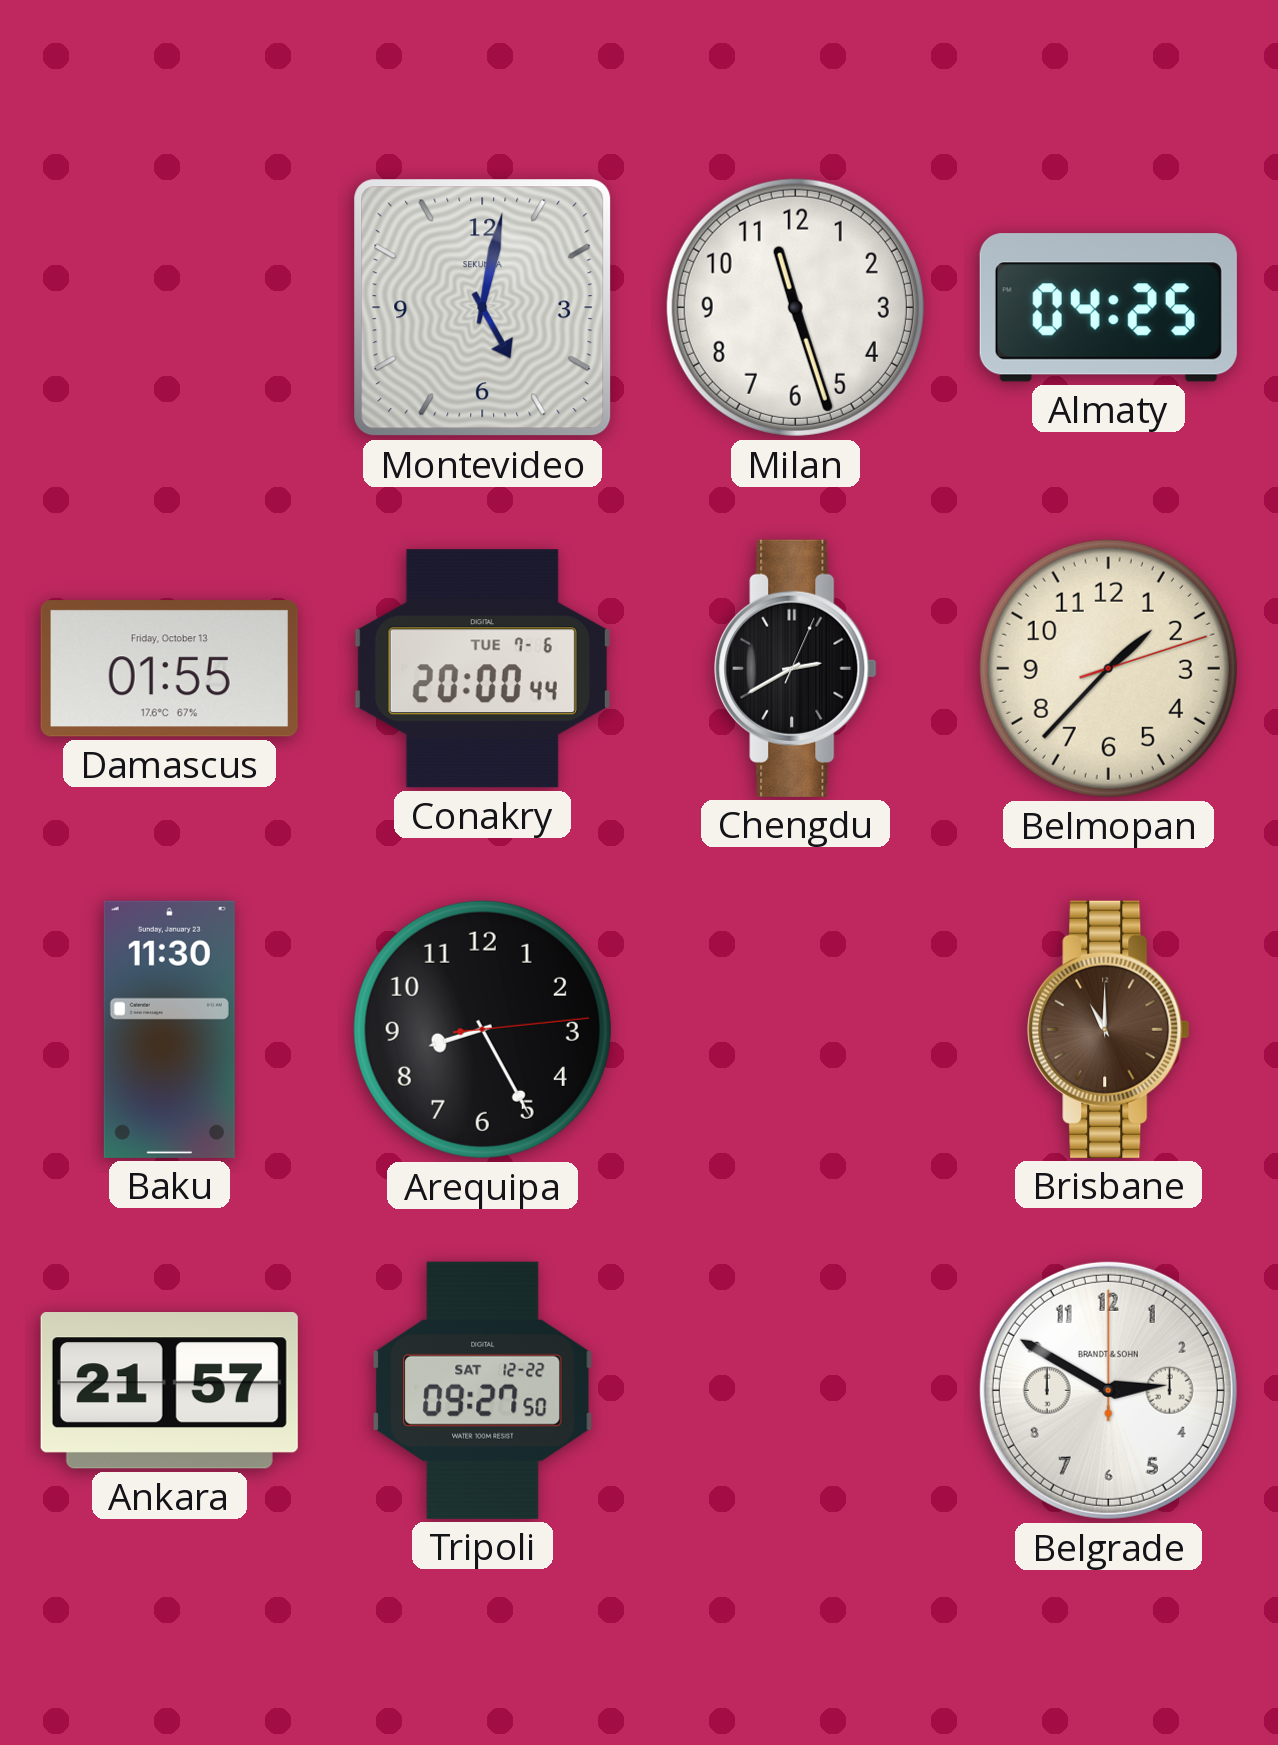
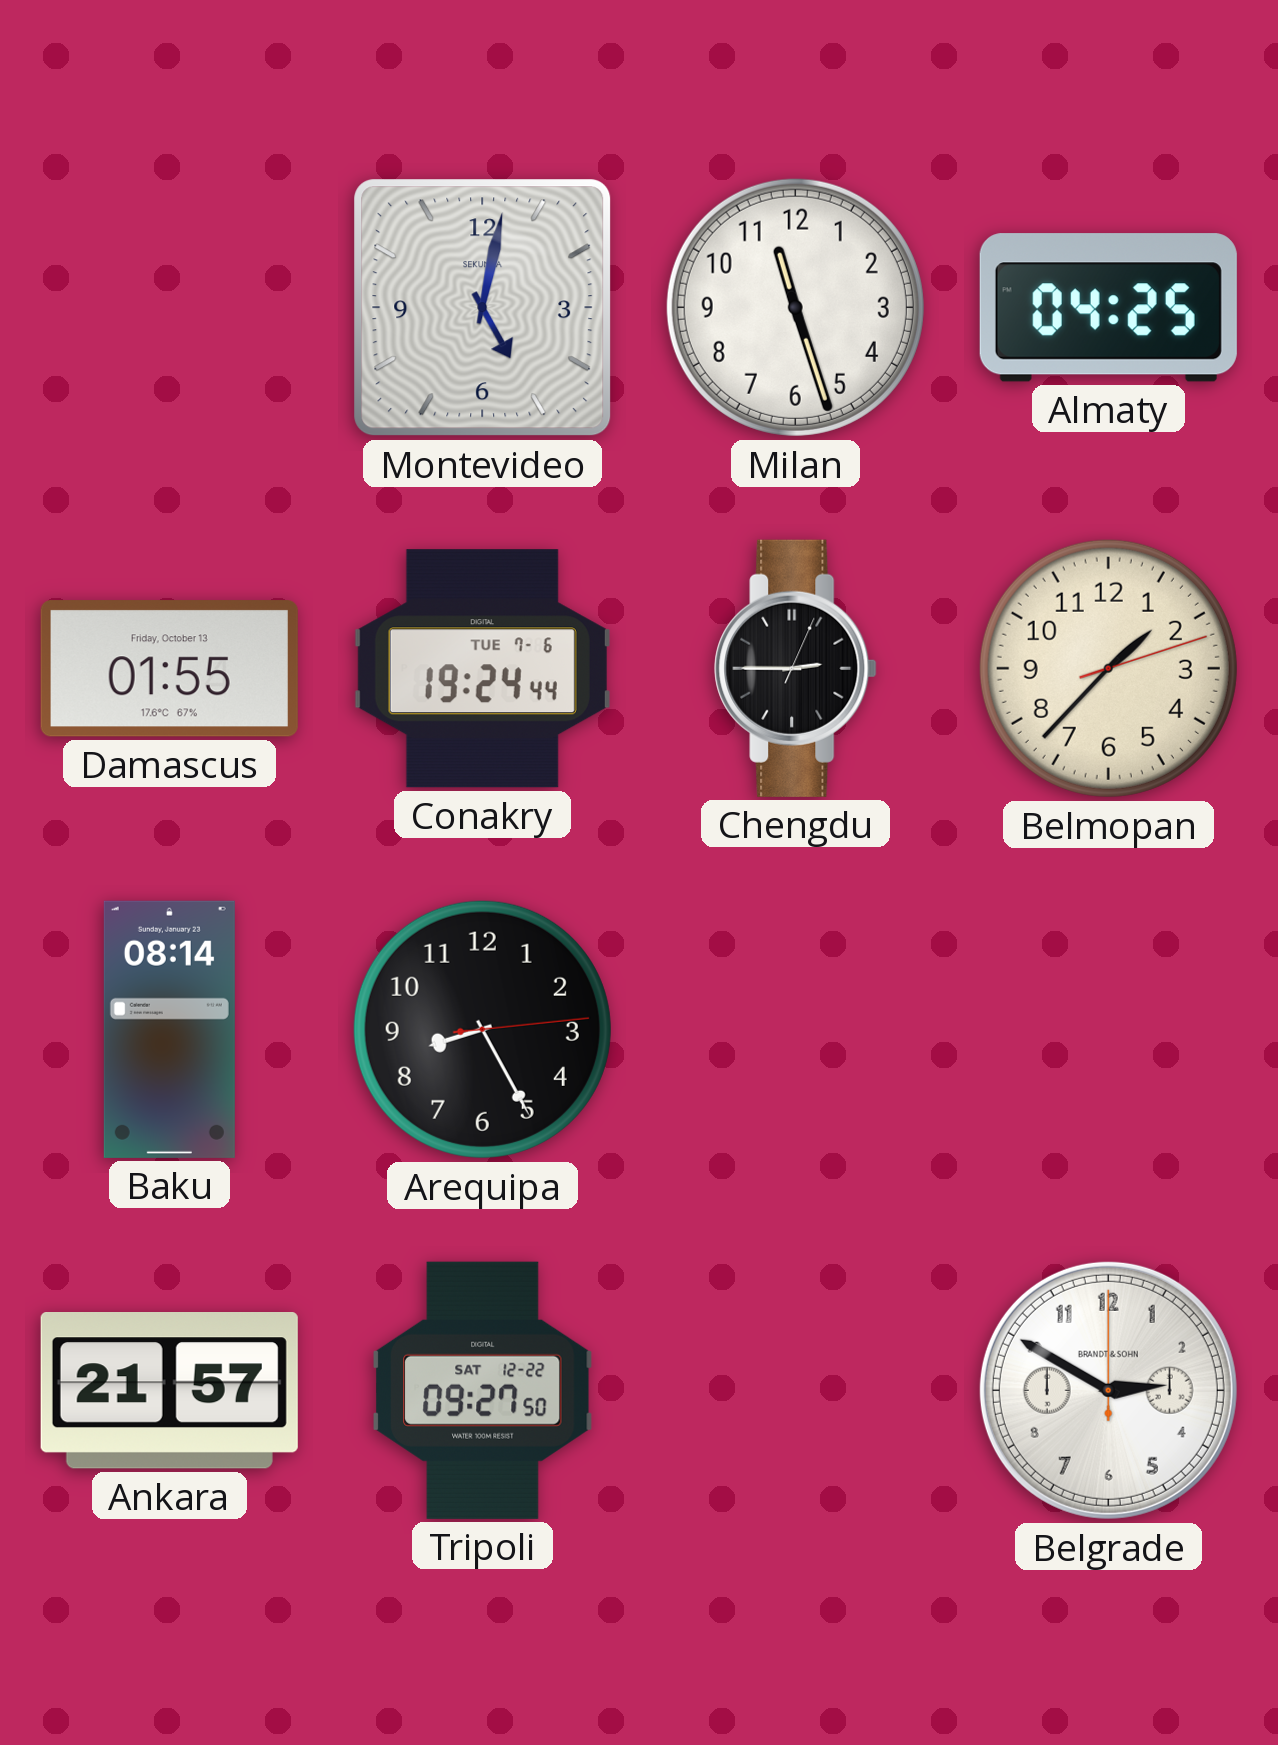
Conakry: 20:00 -> 19:24 (482, 669)
Chengdu: 2:40 -> 2:45 (796, 668)
Baku: 11:30 -> 08:14 (169, 1029)
Brisbane: 11:00 -> none (1109, 1029)
